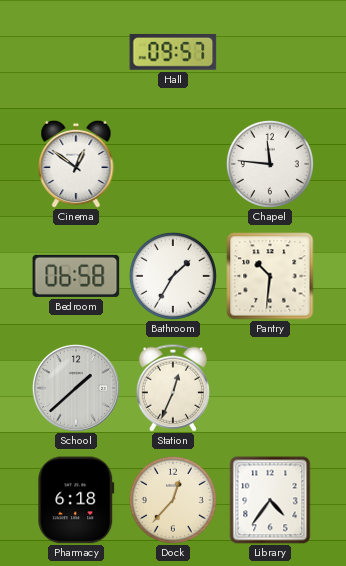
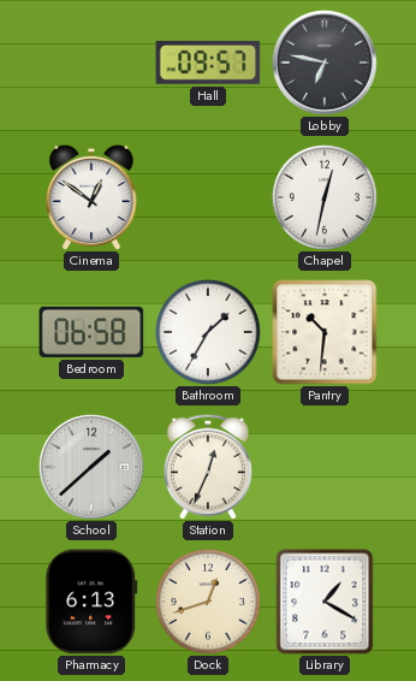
Lobby: none -> 6:47 (325, 63)
Chapel: 11:46 -> 12:32 (325, 197)
Pharmacy: 6:18 -> 6:13 (91, 602)
Dock: 12:37 -> 12:42 (208, 602)
Library: 4:36 -> 1:20 (325, 602)
